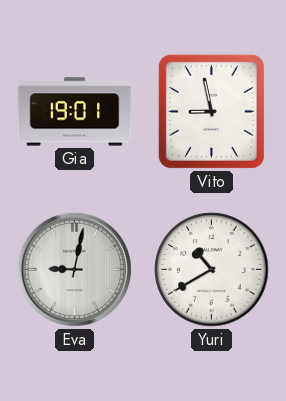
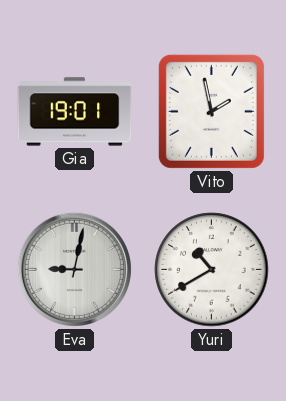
Vito: 8:58 -> 1:58 (211, 111)
